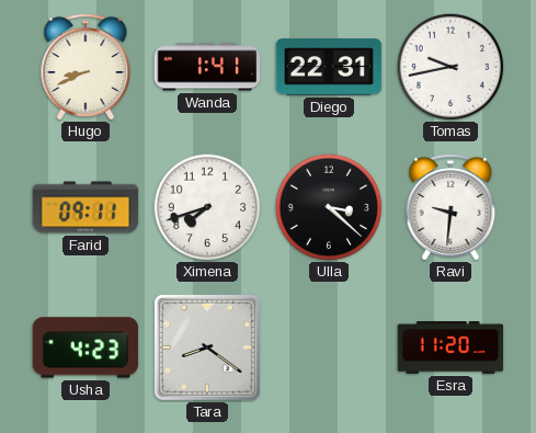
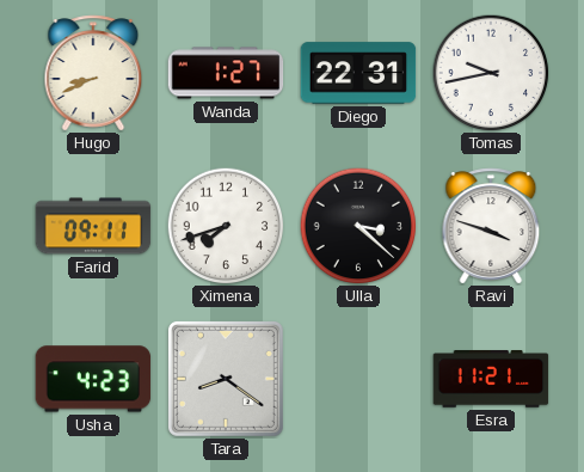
Wanda: 1:41 -> 1:27 (226, 73)
Ravi: 9:31 -> 3:48 (491, 226)
Esra: 11:20 -> 11:21 (491, 380)
